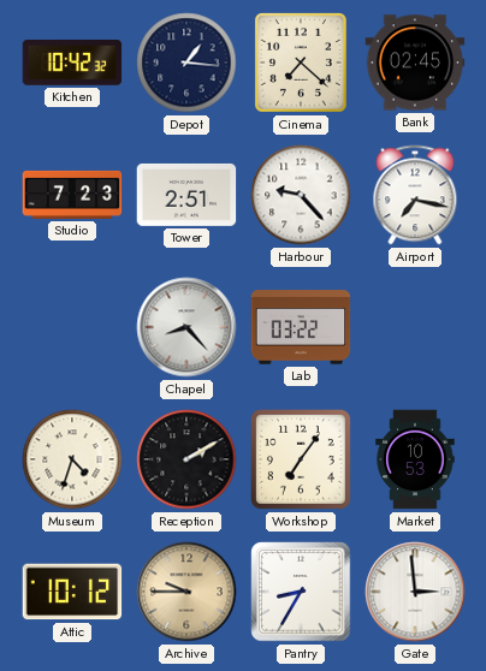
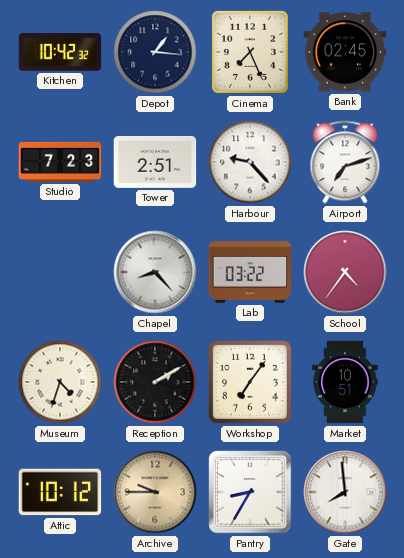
Cinema: 7:22 -> 7:26 (250, 52)
Airport: 7:17 -> 7:12 (345, 162)
School: none -> 4:36 (345, 272)
Market: 10:53 -> 10:51 (345, 382)
Gate: 2:59 -> 7:59 (345, 492)
